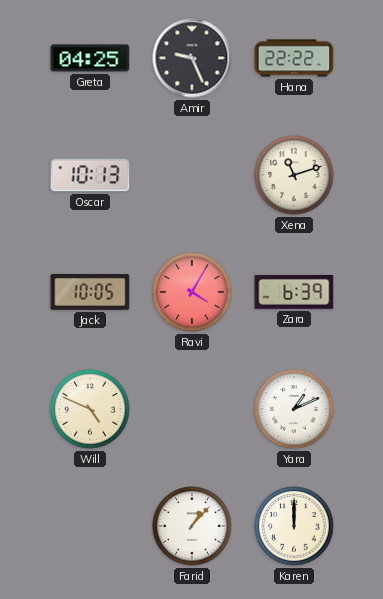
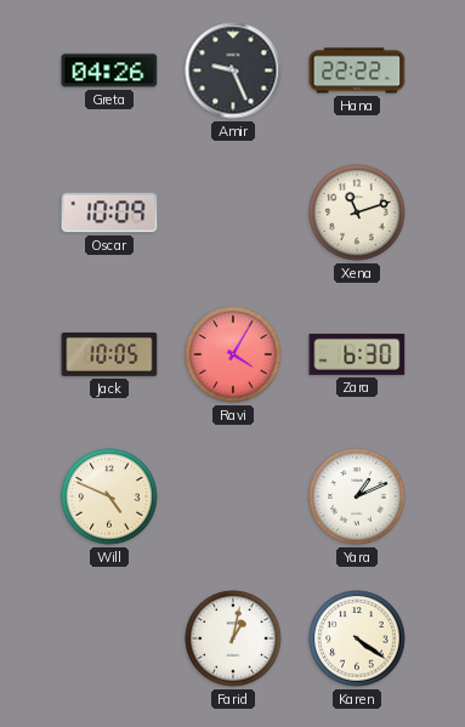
Greta: 04:25 -> 04:26 (109, 70)
Oscar: 10:13 -> 10:09 (109, 212)
Zara: 6:39 -> 6:30 (357, 354)
Farid: 1:07 -> 1:02 (233, 638)
Karen: 12:00 -> 4:21 (357, 638)
